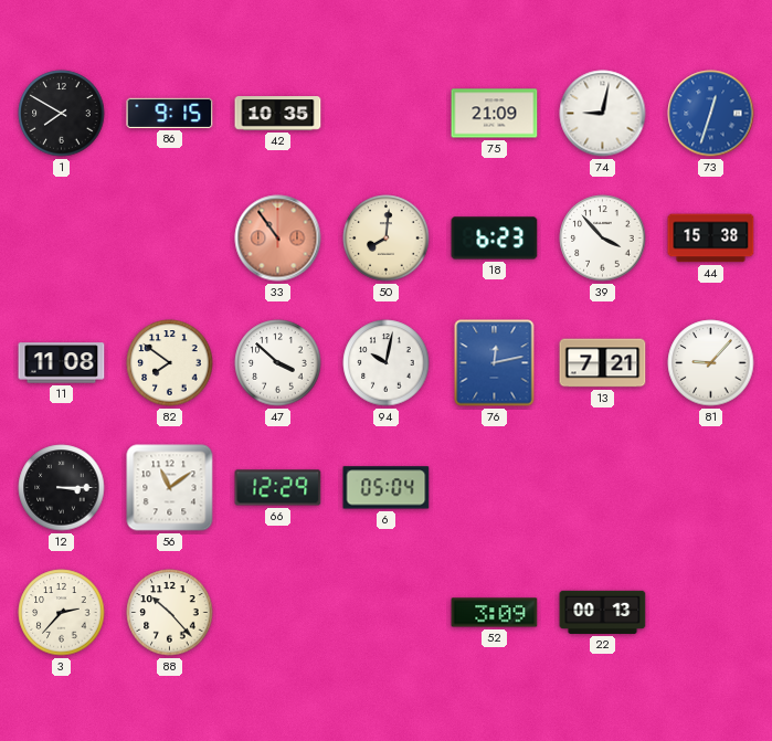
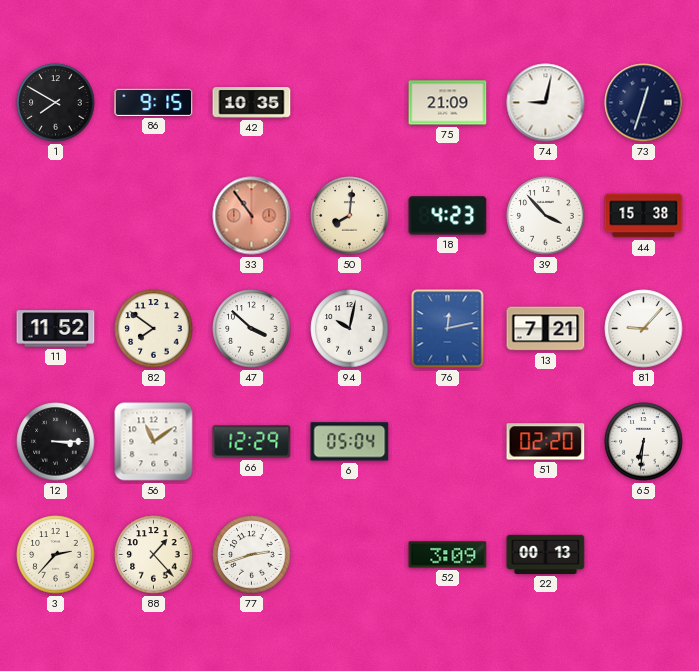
73 dial: blue -> navy (644, 103)
18: 6:23 -> 4:23 (448, 216)
11: 11:08 -> 11:52 (56, 329)
51: none -> 02:20 (546, 442)
65: none -> 6:31 (644, 442)
88: 10:23 -> 1:23 (154, 555)
77: none -> 2:42 (252, 555)
